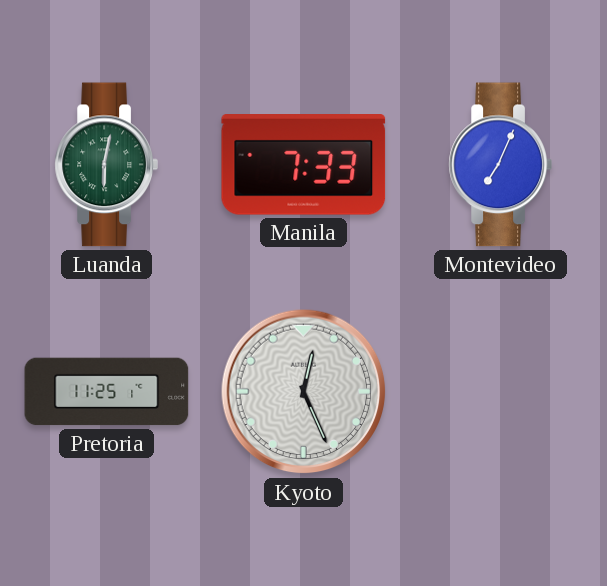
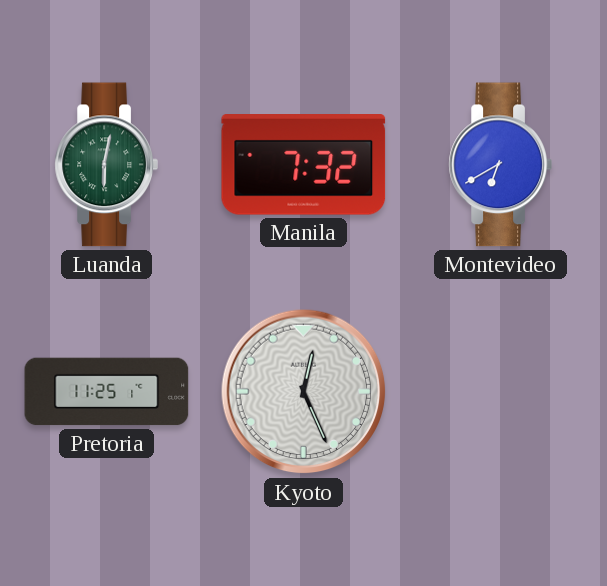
Manila: 7:33 -> 7:32 (304, 165)
Montevideo: 7:04 -> 6:40 (500, 165)
